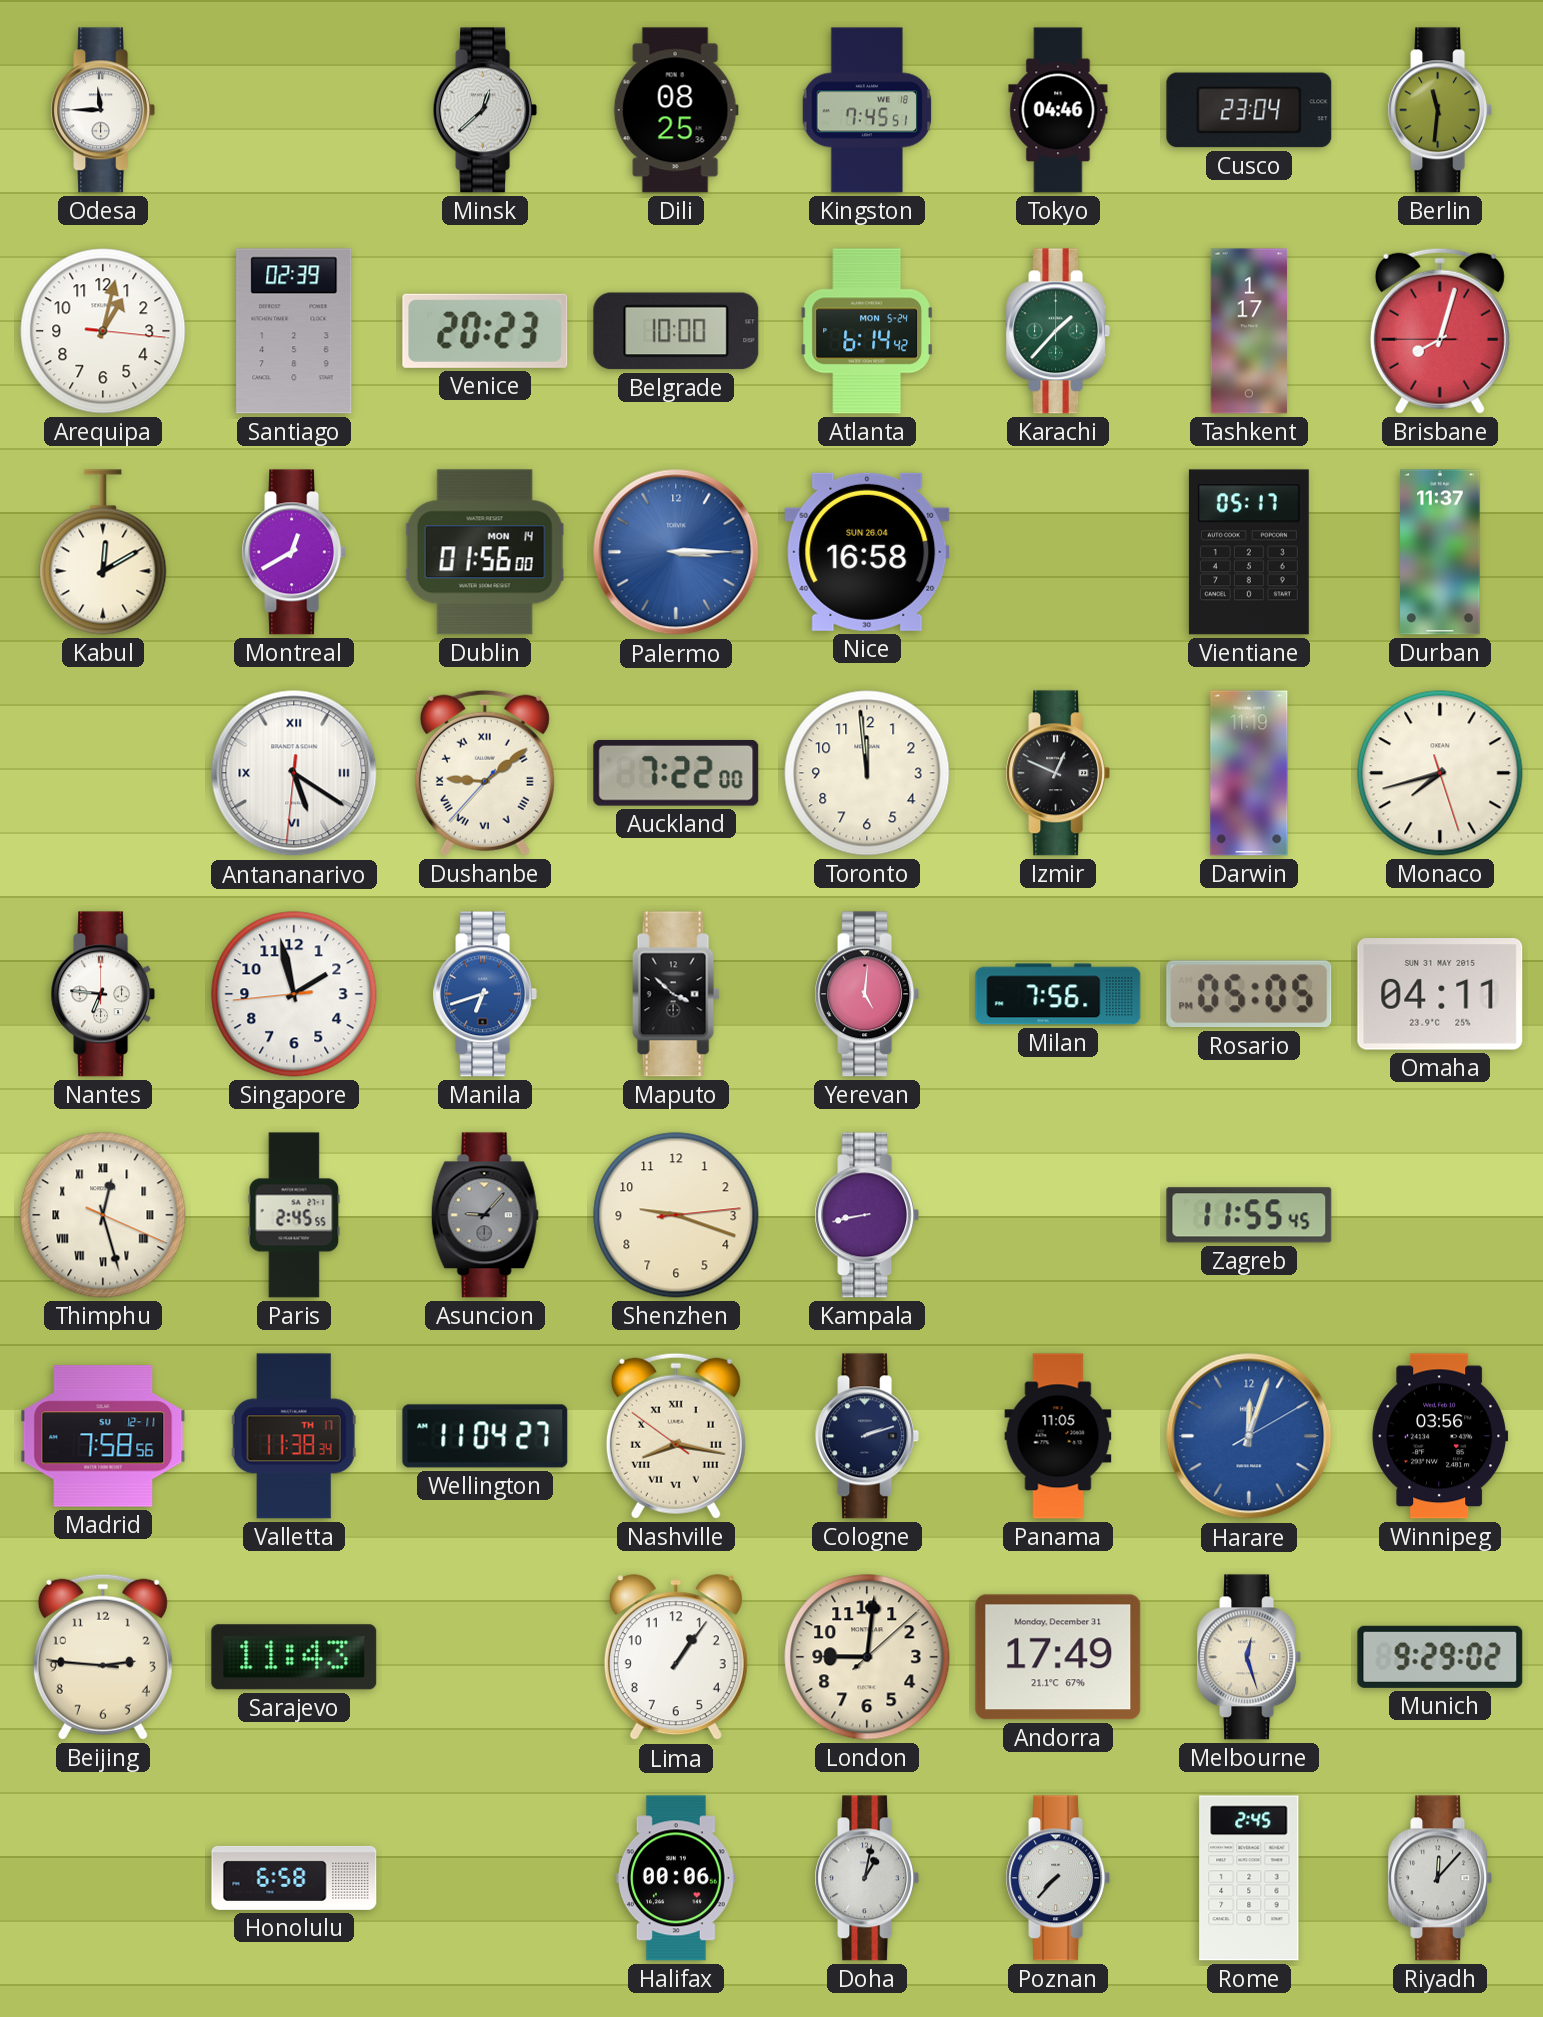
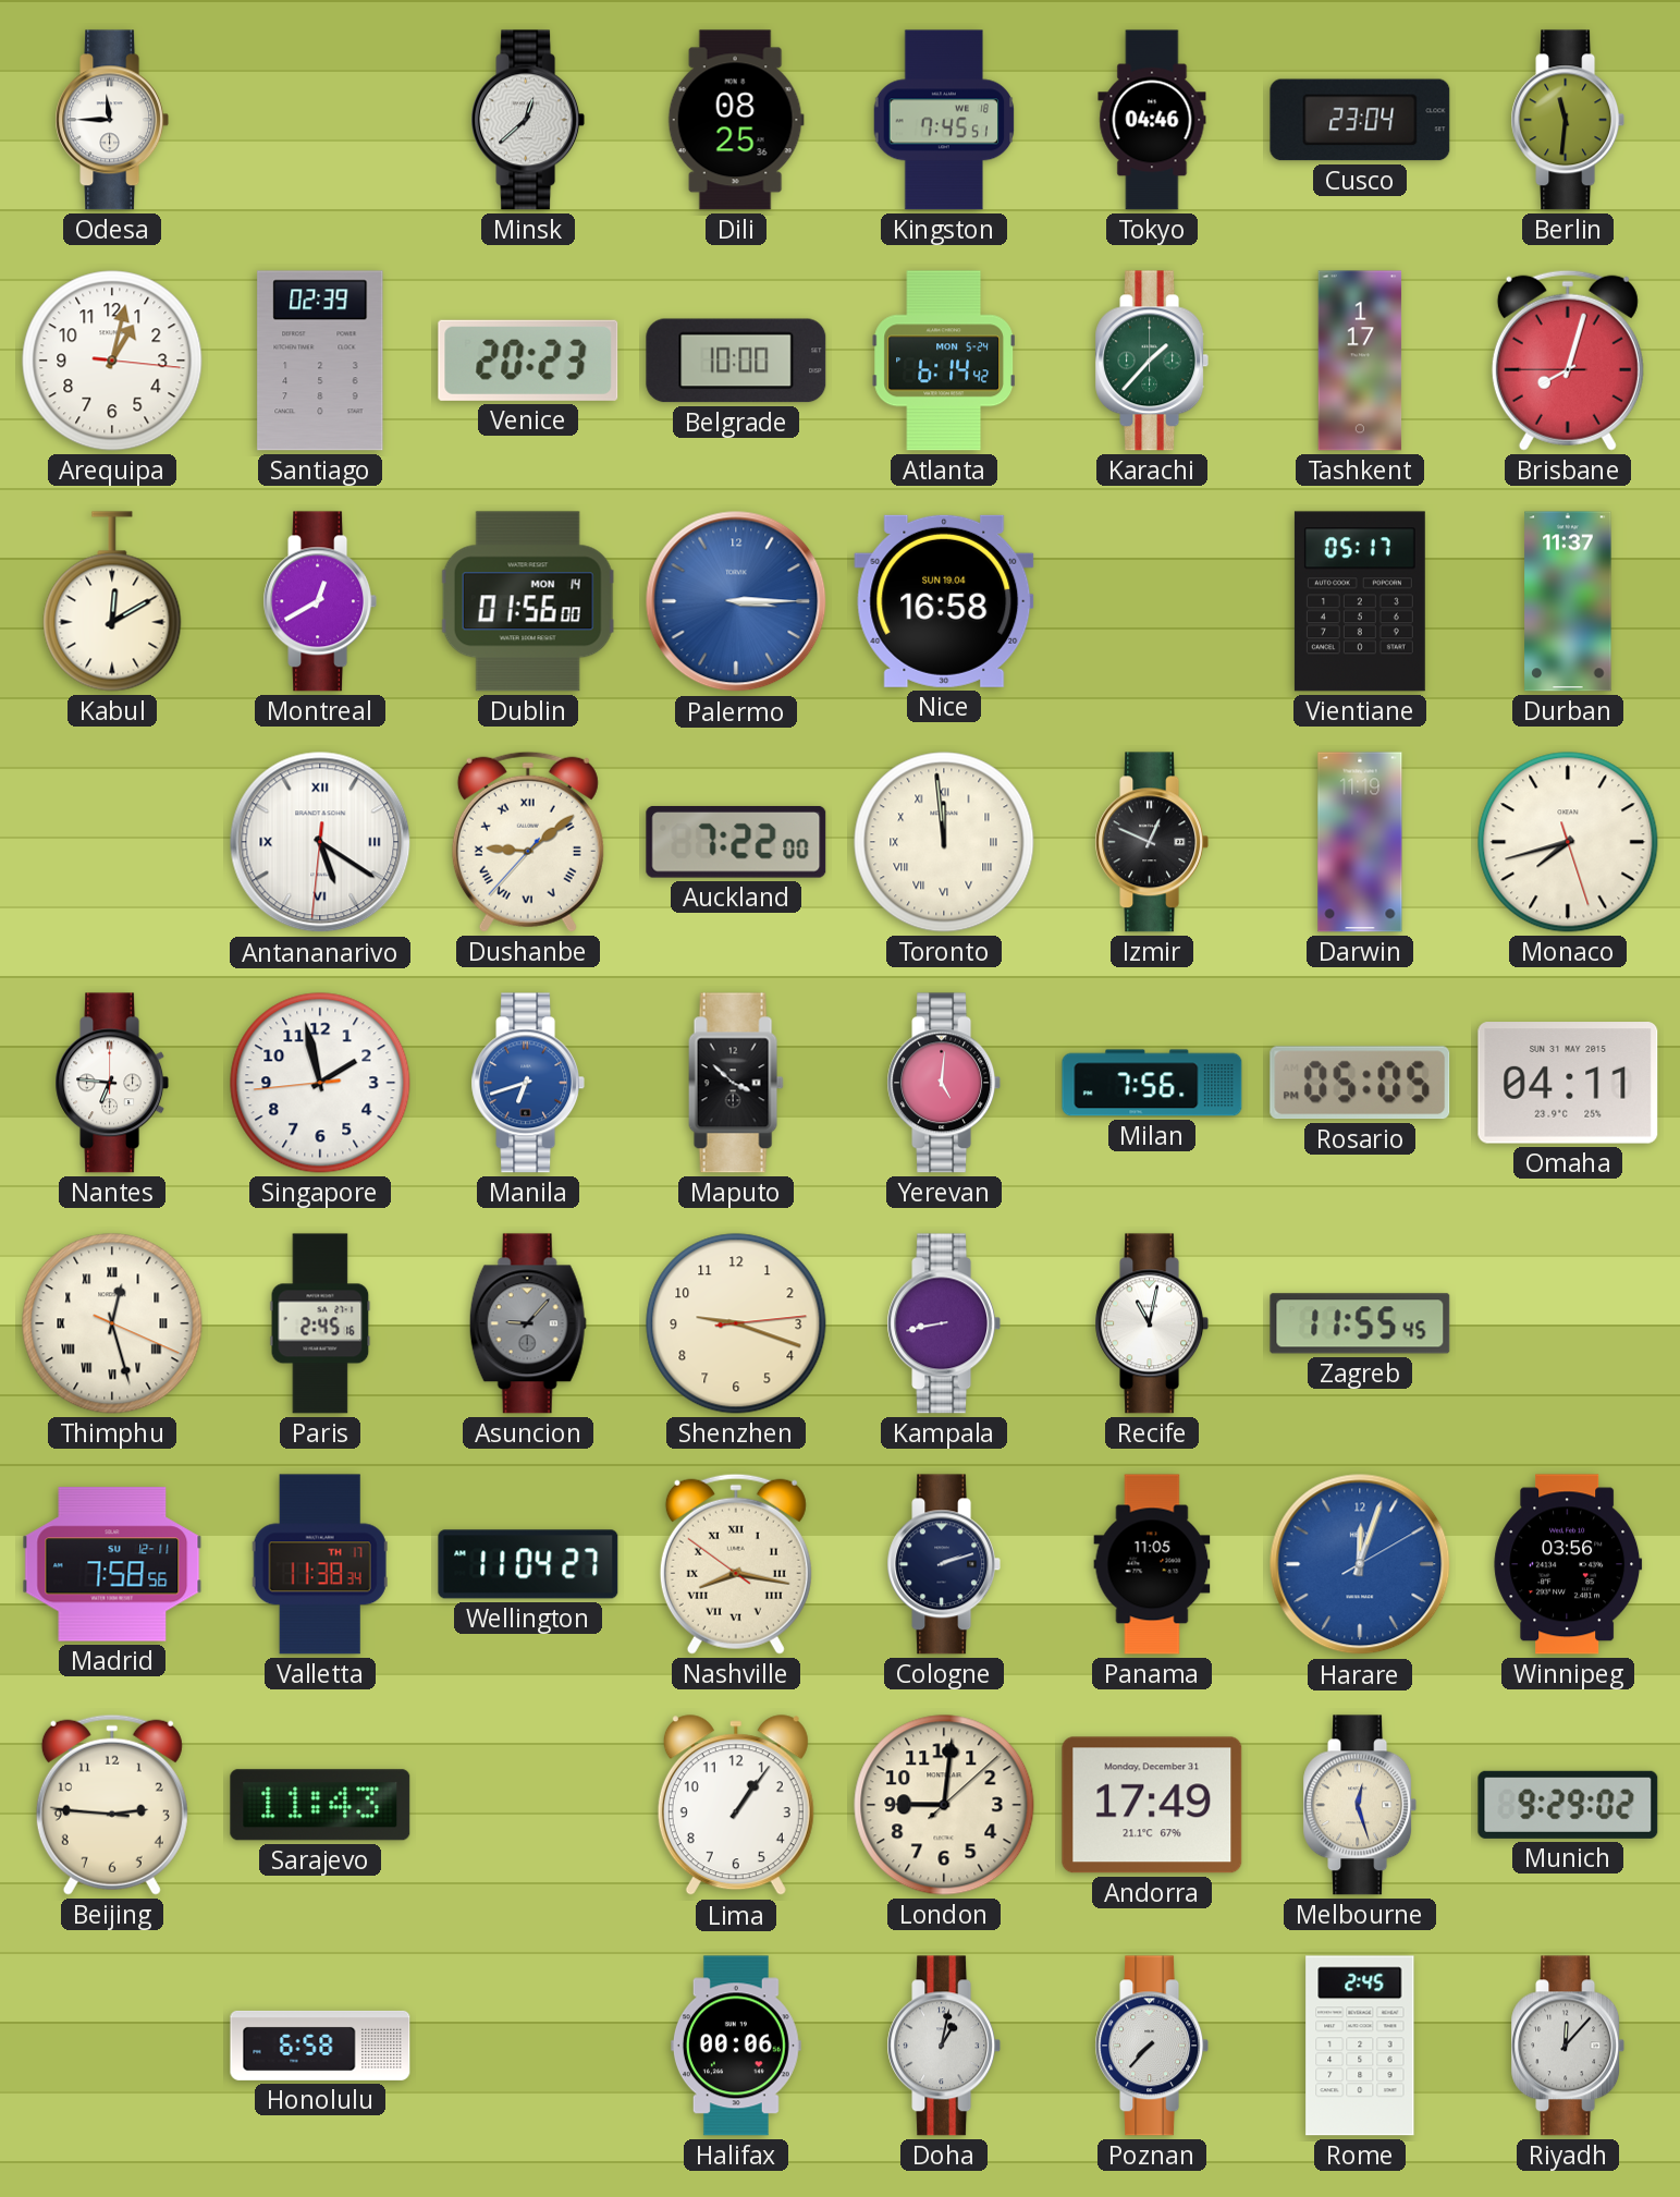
Nice date: SUN 26.04 -> SUN 19.04 (944, 601)
Toronto numerals: Arabic -> Roman (944, 842)
Paris: 2:45:55 -> 2:45:16 (320, 1323)
Recife: none -> 11:02 (1152, 1323)
